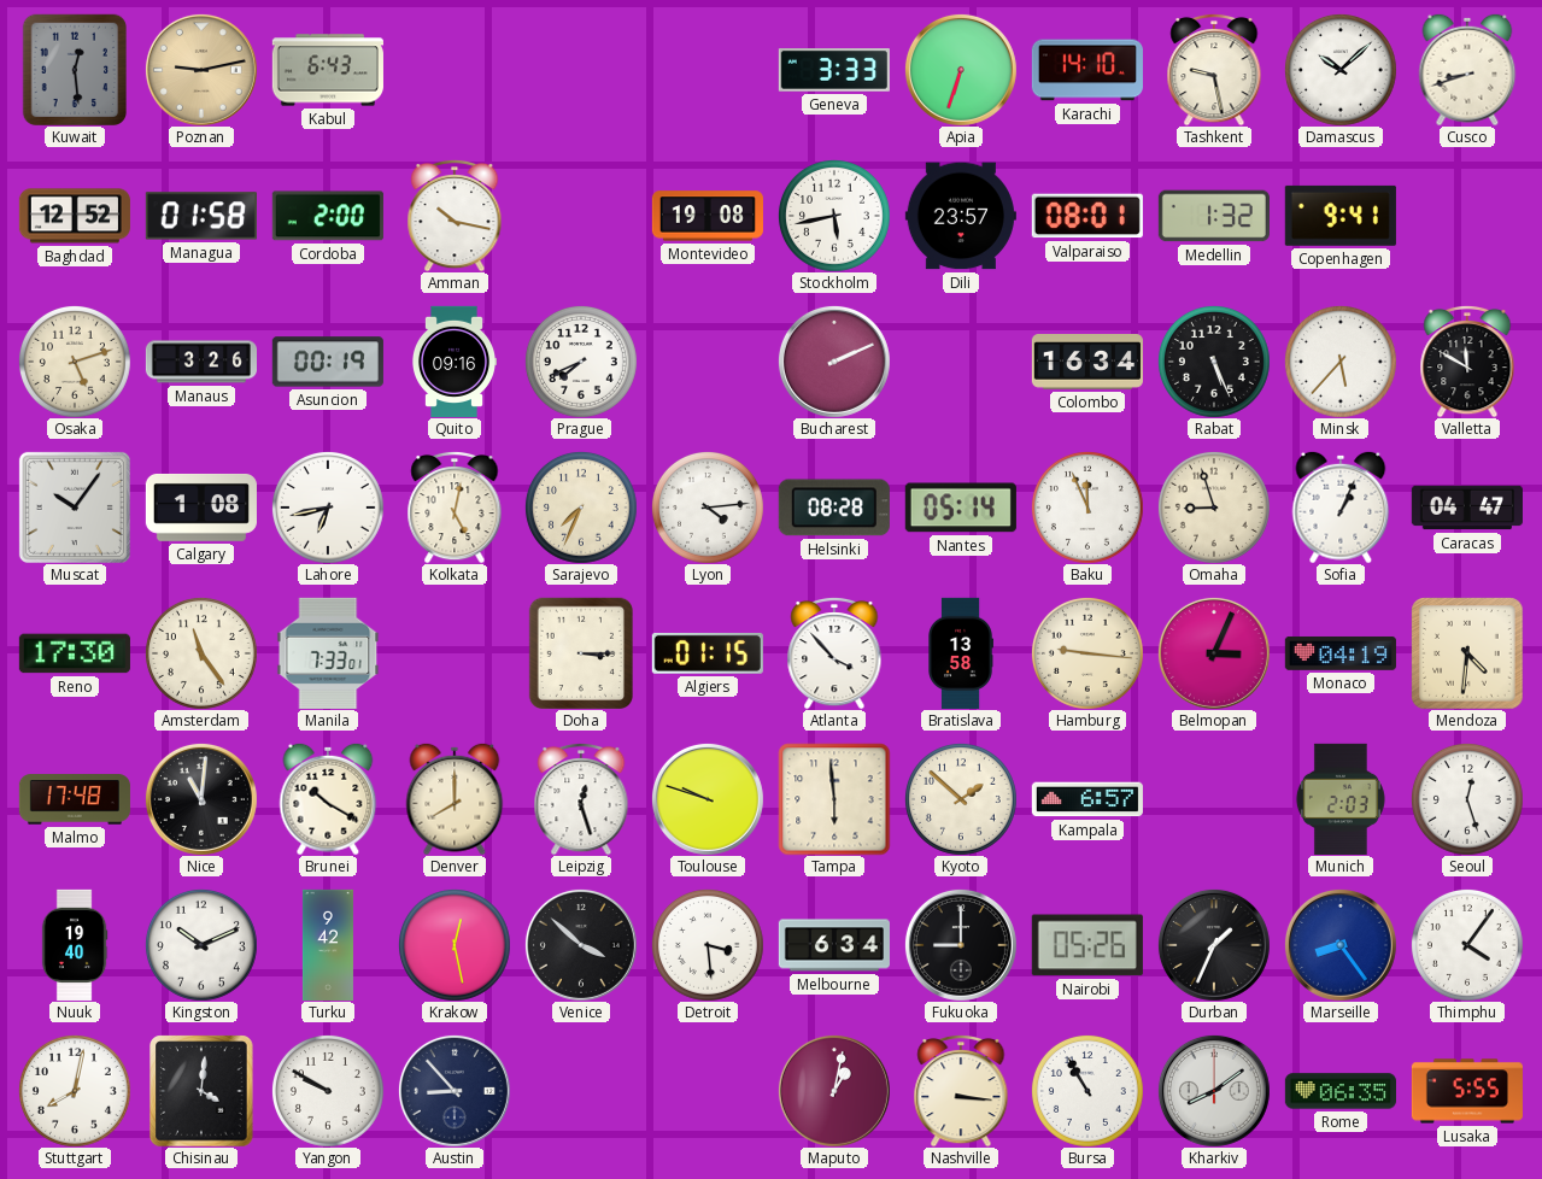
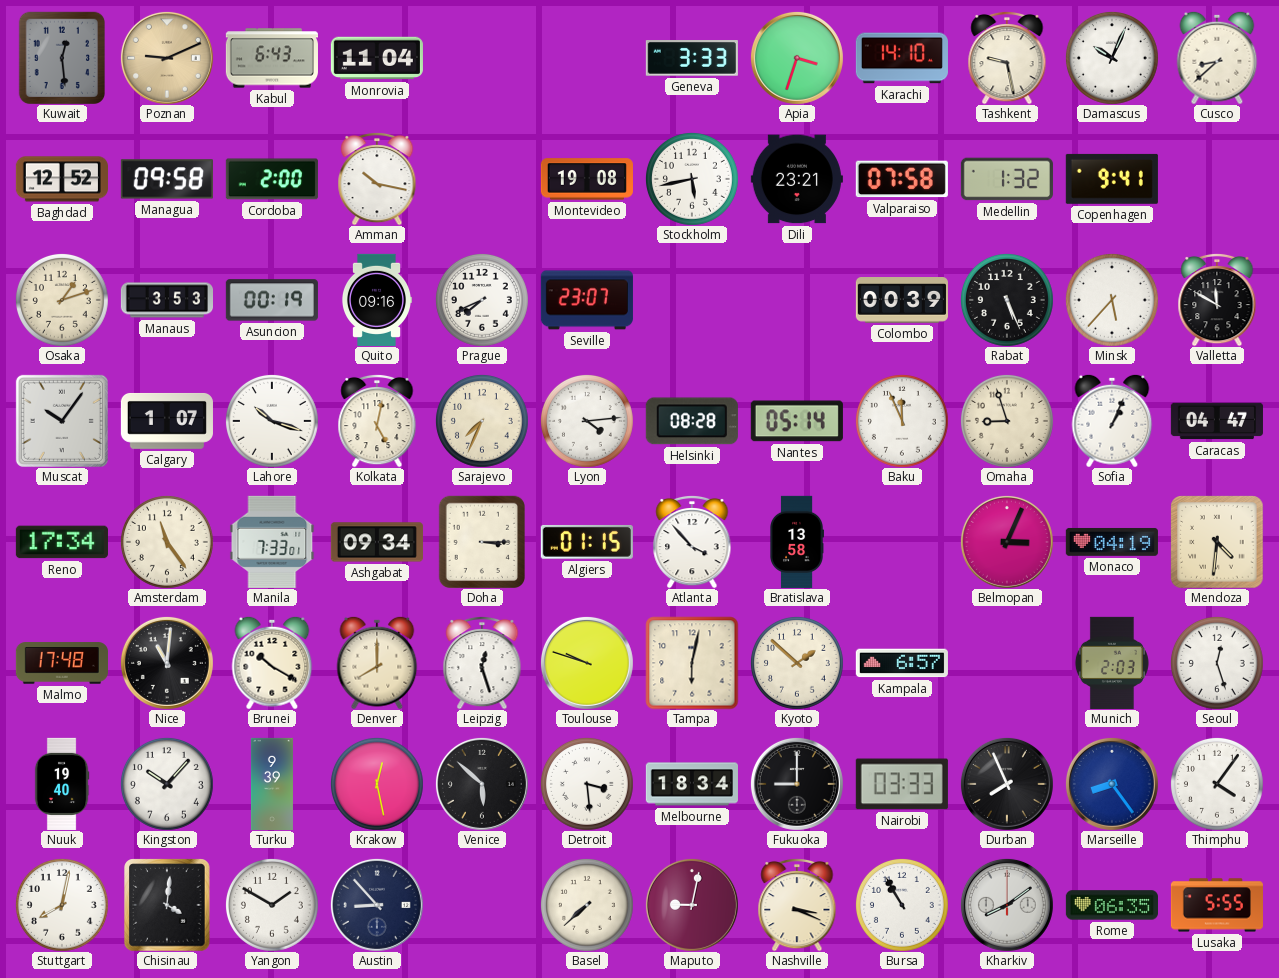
Poznan: 9:13 -> 9:11 (167, 58)
Monrovia: none -> 11:04 (377, 58)
Apia: 6:33 -> 3:33 (797, 58)
Damascus: 10:08 -> 10:04 (1112, 58)
Cusco: 8:42 -> 8:38 (1217, 58)
Managua: 01:58 -> 09:58 (167, 179)
Dili: 23:57 -> 23:21 (797, 179)
Valparaiso: 08:01 -> 07:58 (902, 179)
Osaka: 5:12 -> 1:12 (62, 300)
Manaus: 3:26 -> 3:53 (166, 300)
Seville: none -> 23:07 (587, 300)
Bucharest: 2:11 -> none (834, 362)
Colombo: 16:34 -> 00:39 (902, 301)
Calgary: 1:08 -> 1:07 (167, 421)
Lahore: 6:43 -> 10:18 (272, 421)
Reno: 17:30 -> 17:34 (62, 542)
Ashgabat: none -> 09:34 (377, 542)
Hamburg: 9:16 -> none (1087, 653)
Tampa: 5:59 -> 6:02 (692, 663)
Kingston: 10:11 -> 10:07 (167, 784)
Turku: 9:42 -> 9:39 (272, 783)
Venice: 3:52 -> 5:52 (482, 784)
Melbourne: 6:34 -> 18:34 (692, 784)
Nairobi: 05:26 -> 03:33 (902, 784)
Durban: 1:34 -> 7:56 (1007, 784)
Yangon: 9:50 -> 1:50 (272, 905)
Basel: none -> 7:38 (587, 905)
Maputo: 1:02 -> 9:02 (692, 905)
Nashville: 3:16 -> 3:19 (797, 905)
